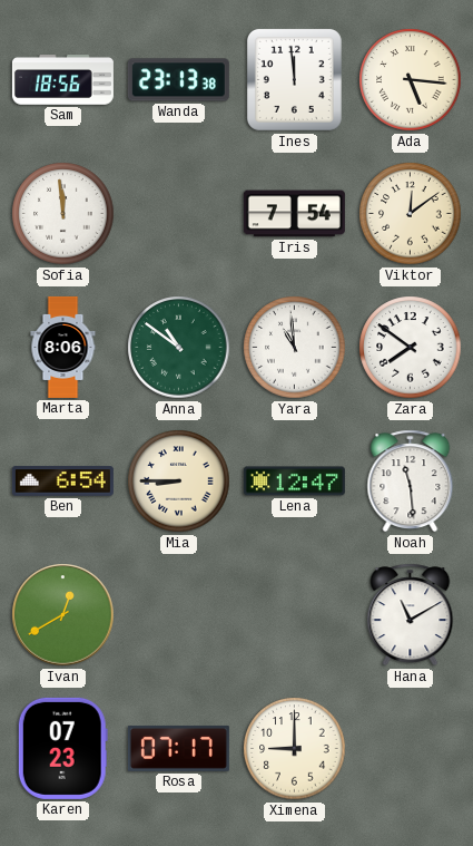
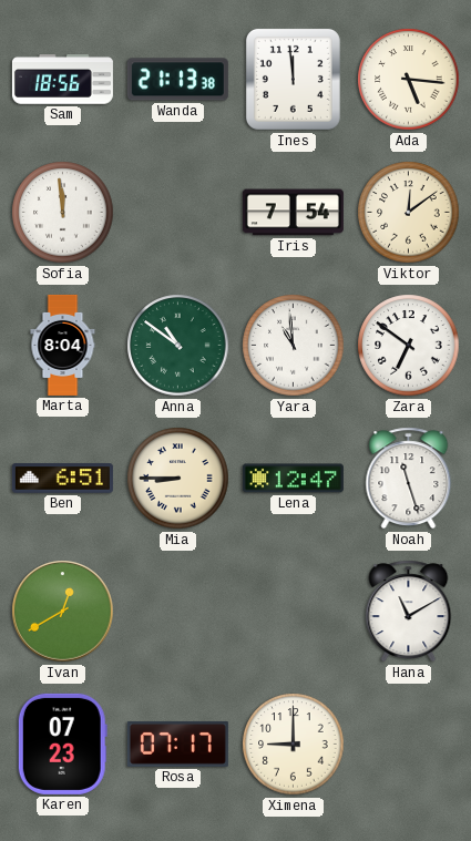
Wanda: 23:13 -> 21:13 (177, 80)
Marta: 8:06 -> 8:04 (63, 345)
Zara: 7:51 -> 6:51 (409, 346)
Ben: 6:54 -> 6:51 (62, 479)
Noah: 11:29 -> 11:27 (409, 479)
